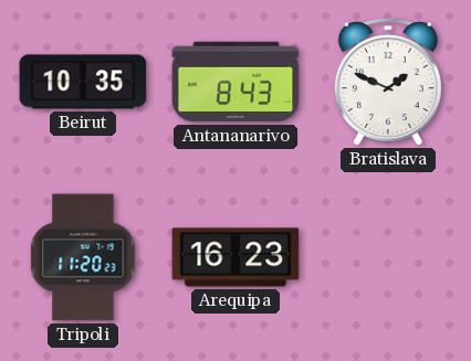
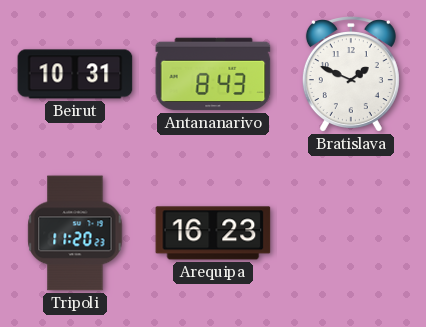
Beirut: 10:35 -> 10:31 (75, 74)
